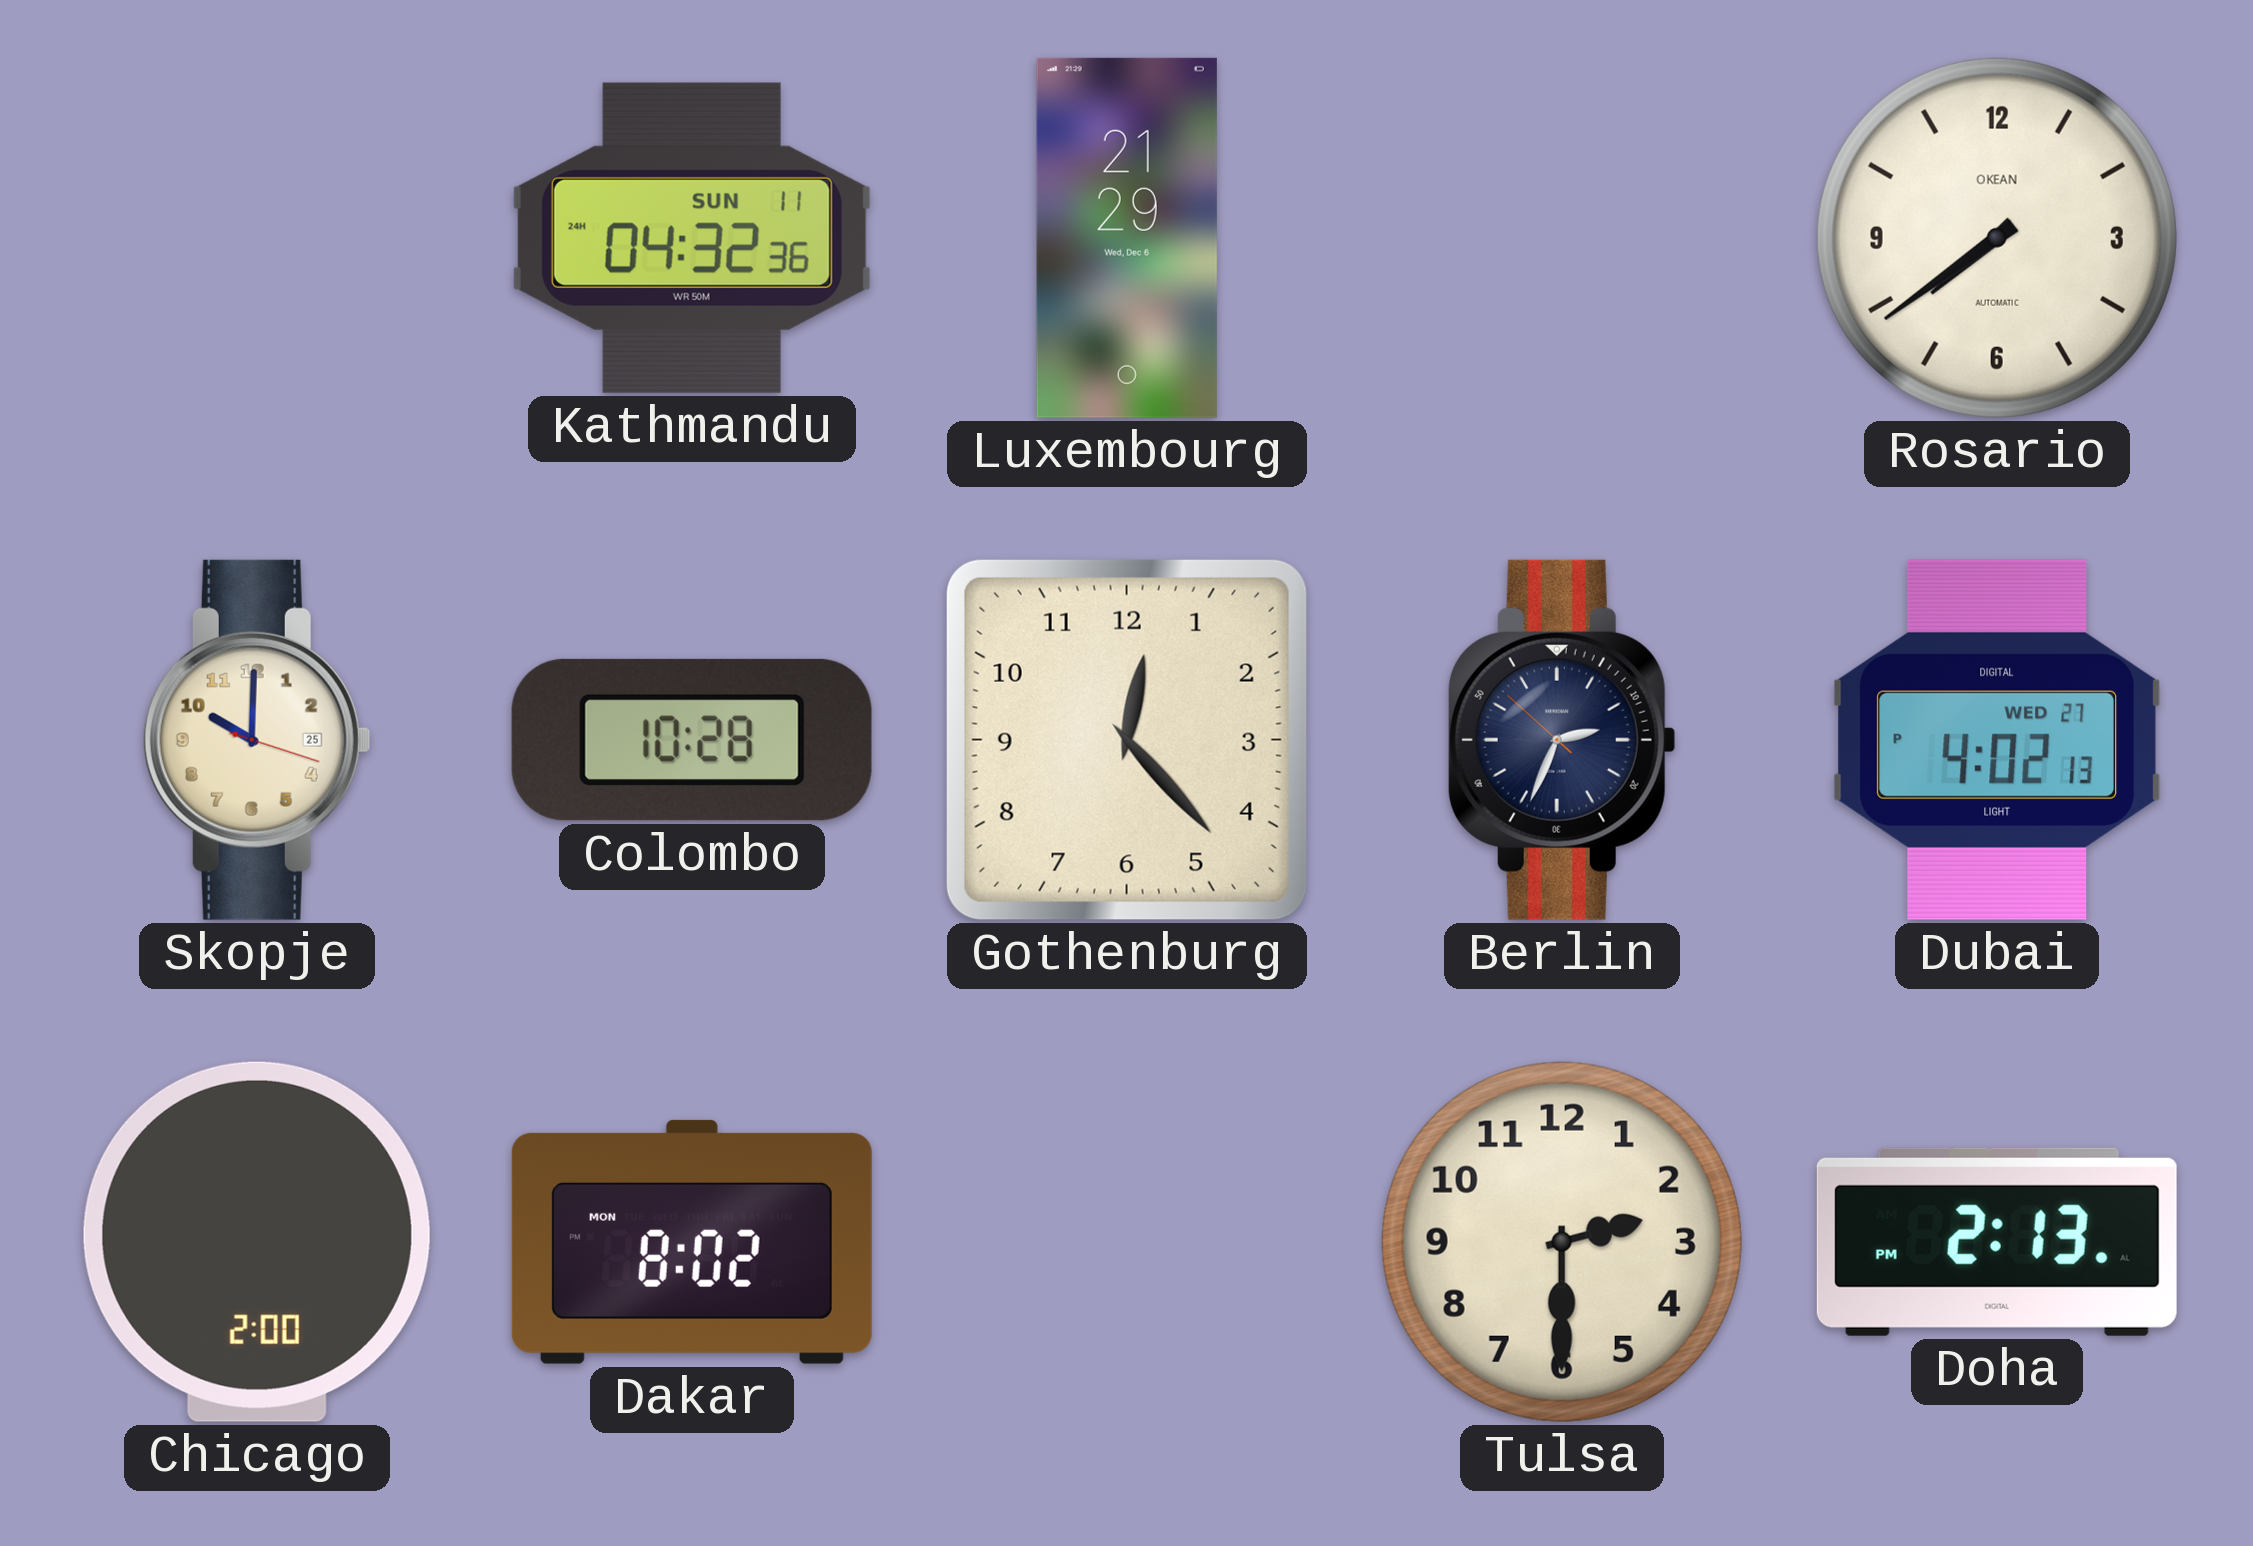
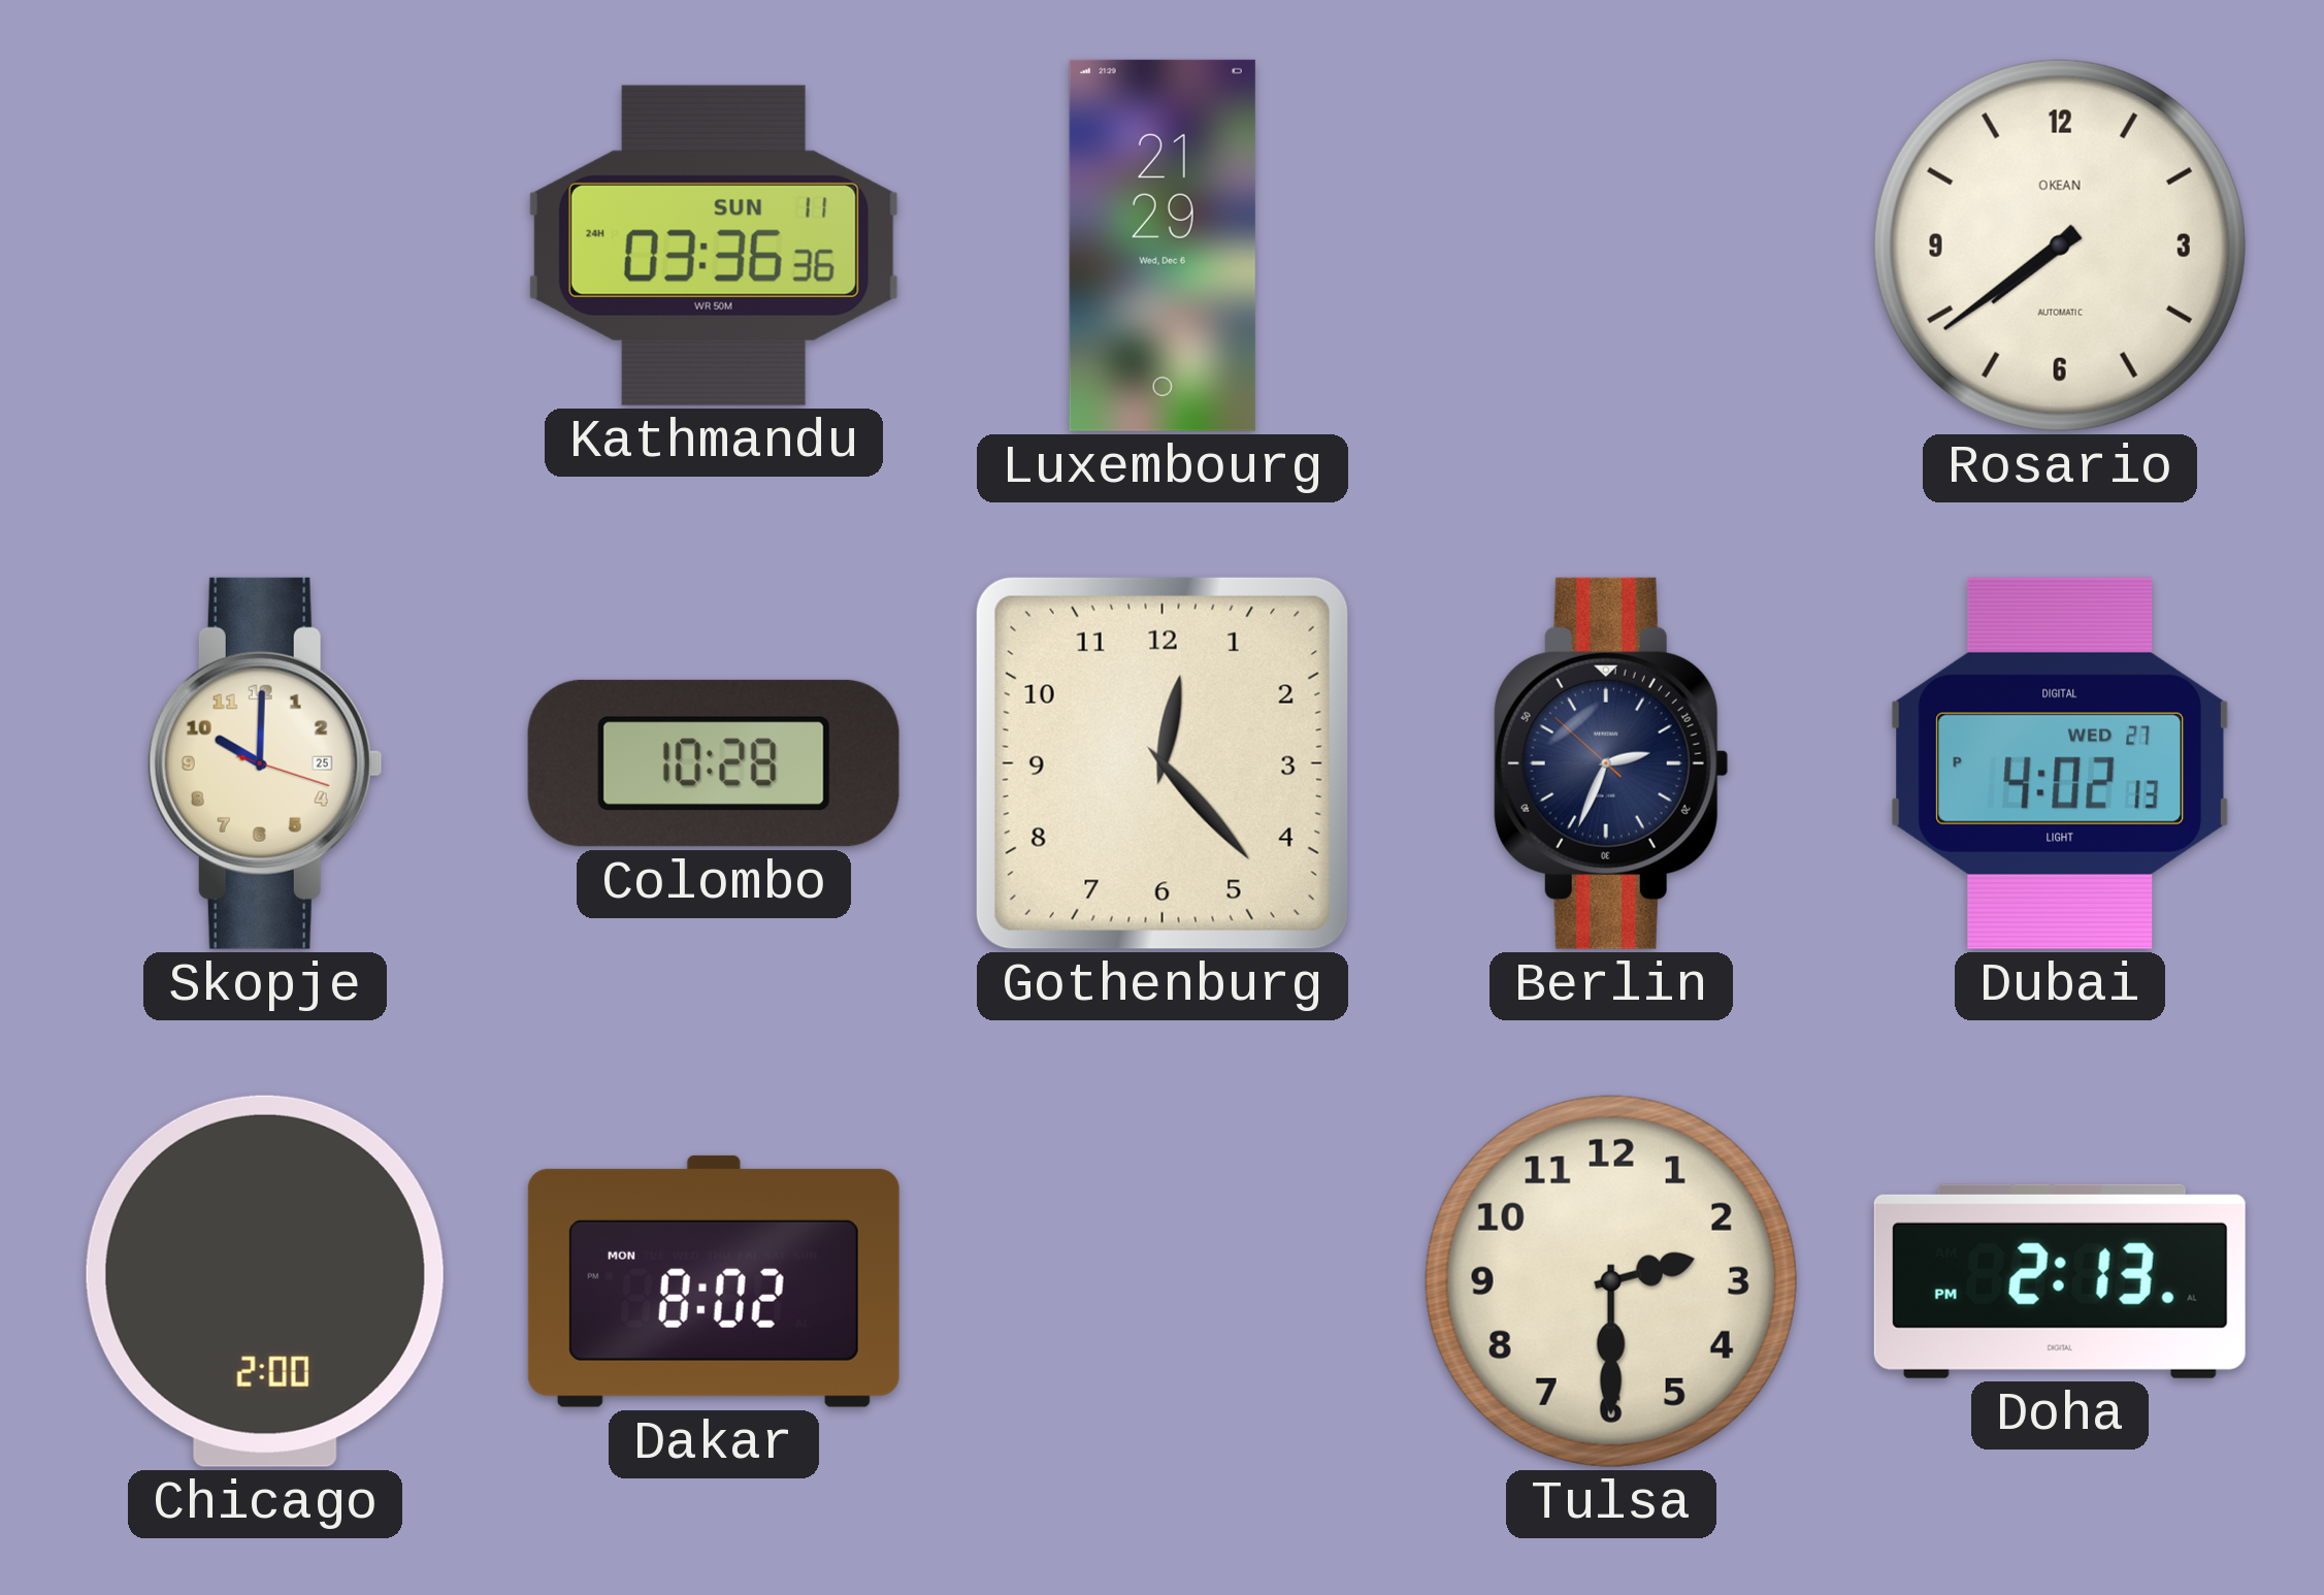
Kathmandu: 04:32 -> 03:36 (714, 246)
